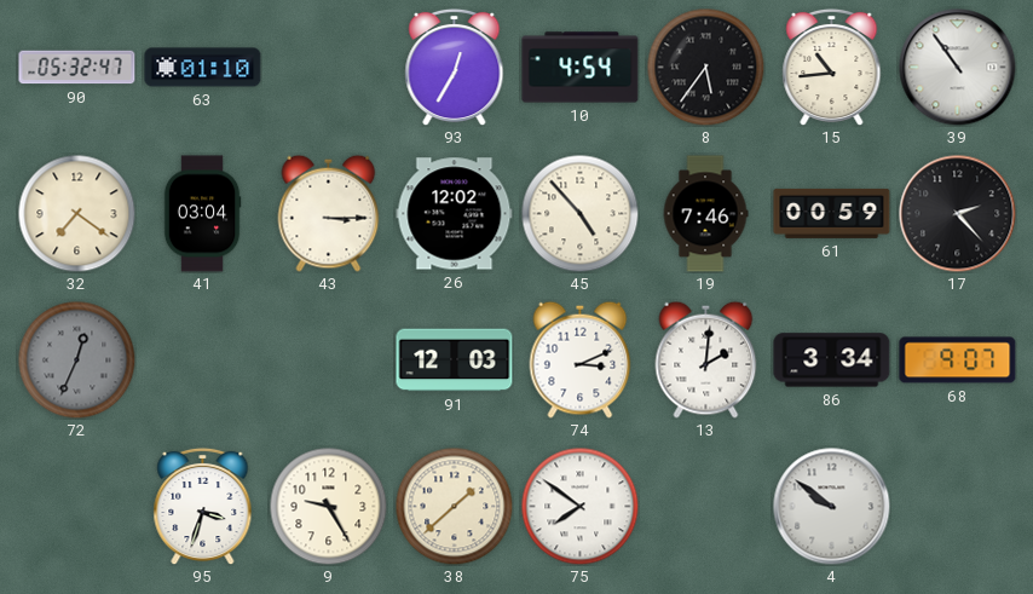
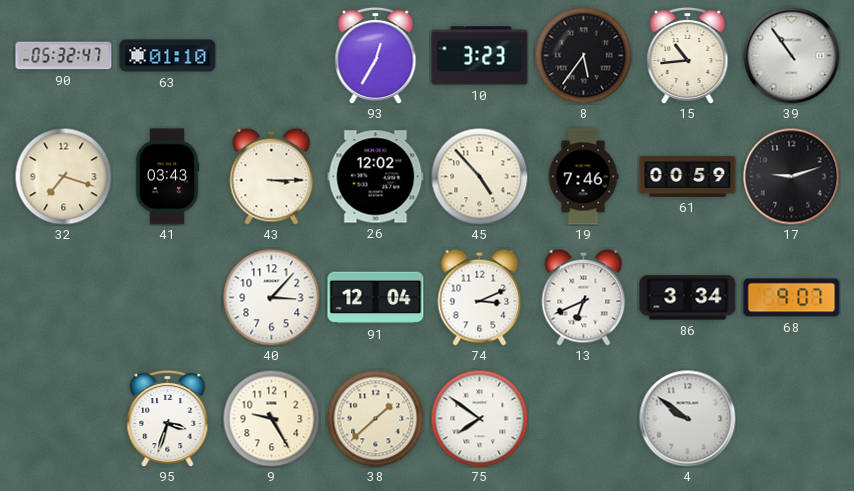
10: 4:54 -> 3:23 (480, 56)
32: 7:21 -> 7:18 (63, 176)
41: 03:04 -> 03:43 (167, 177)
17: 2:23 -> 9:12 (792, 177)
72: 12:34 -> none (76, 359)
40: none -> 3:07 (271, 297)
91: 12:03 -> 12:04 (376, 298)
13: 2:01 -> 6:41 (584, 297)
